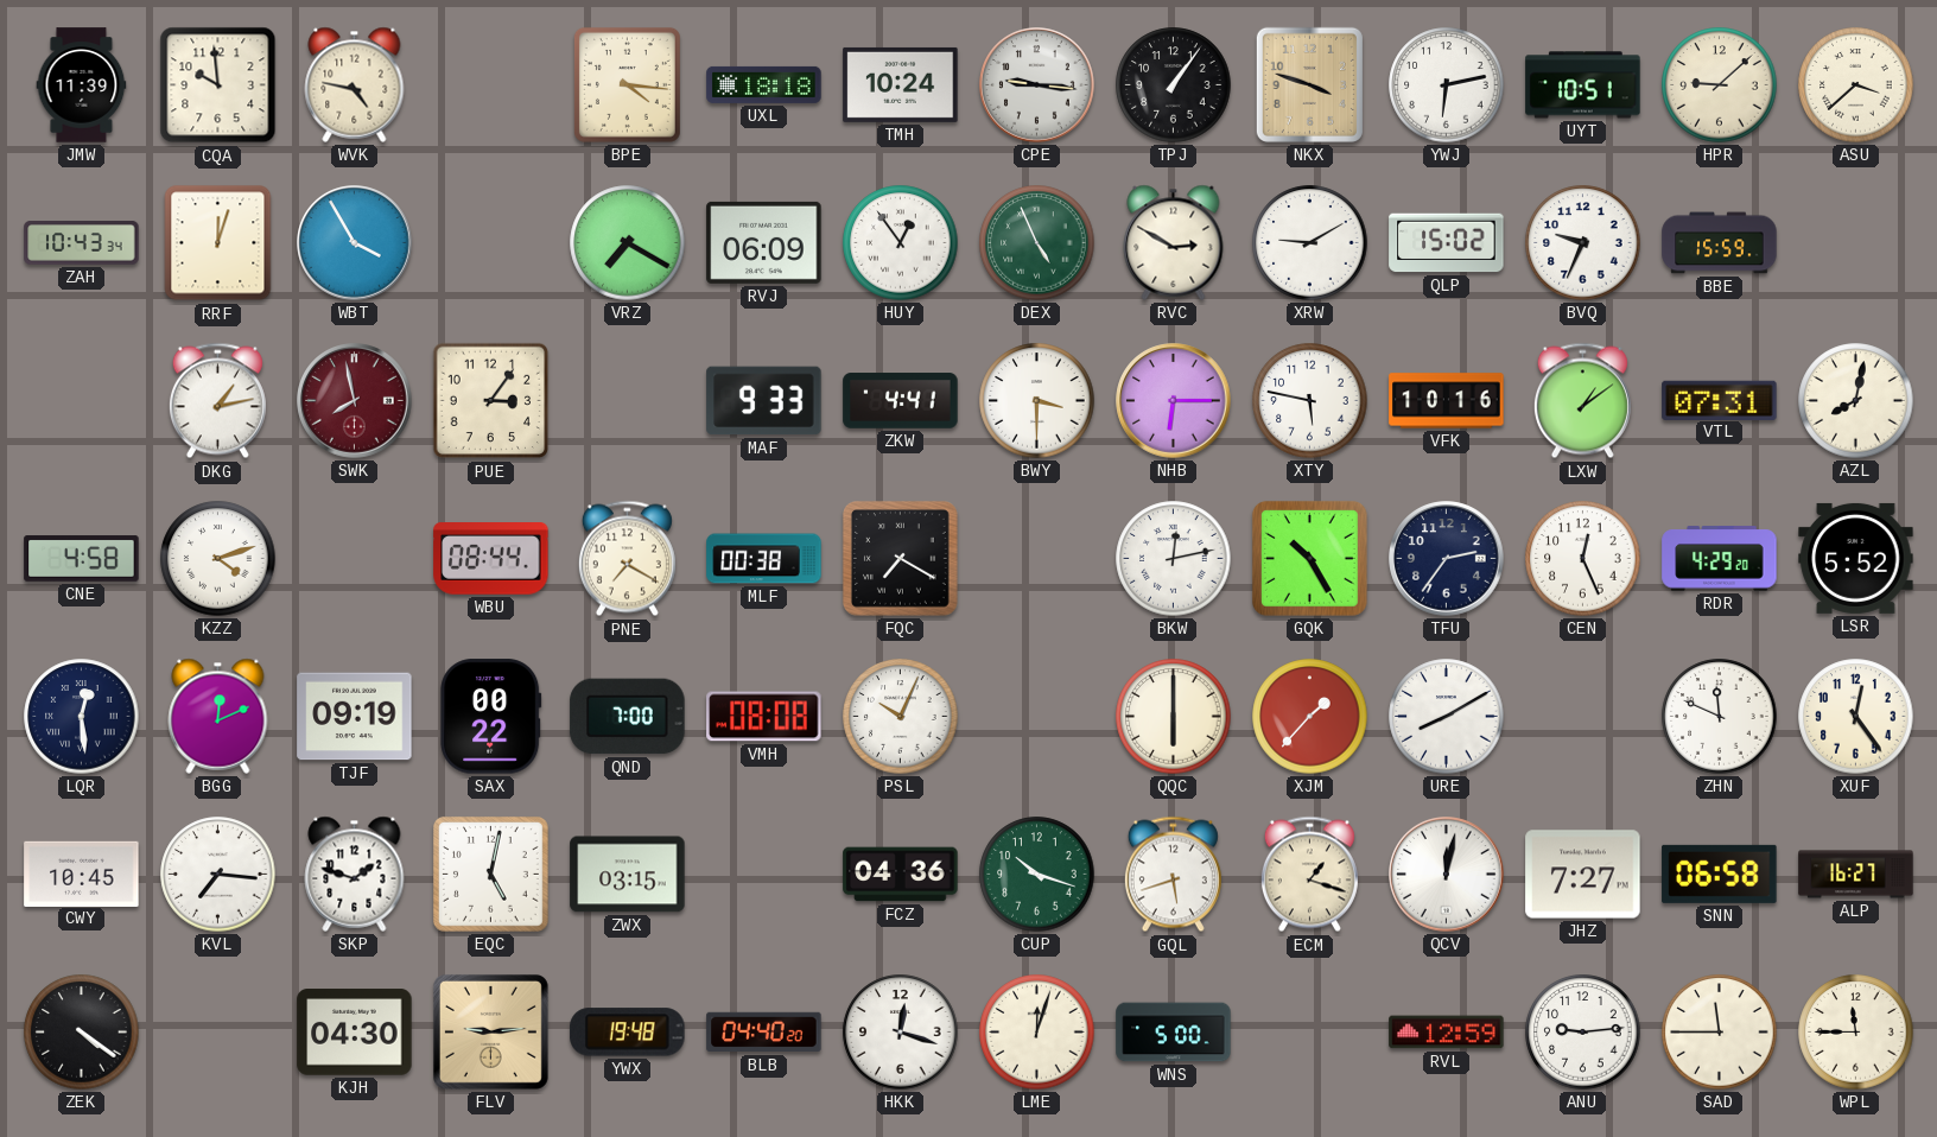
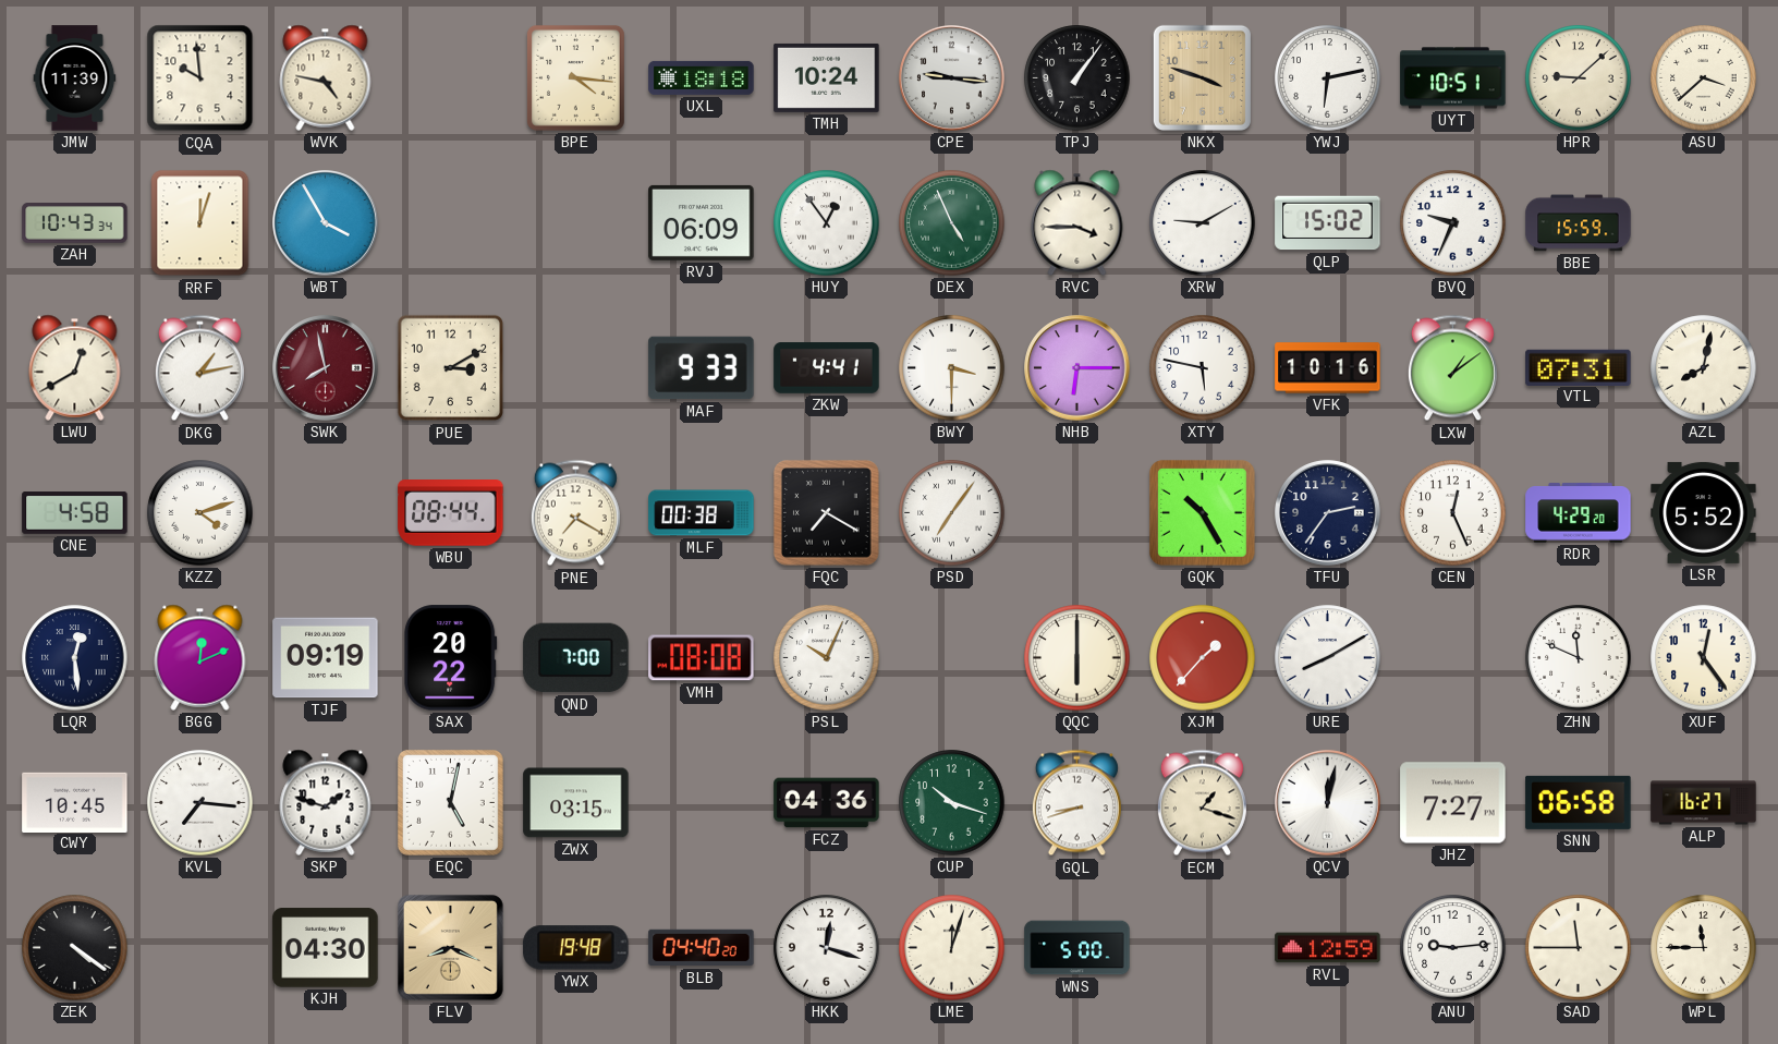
VRZ: 7:20 -> none (628, 243)
RVC: 2:50 -> 3:45 (1077, 222)
LWU: none -> 12:40 (75, 367)
PUE: 3:06 -> 3:10 (451, 368)
PSD: none -> 7:06 (952, 513)
BKW: 12:13 -> none (1174, 559)
SAX: 00:22 -> 20:22 (451, 658)
GQL: 5:42 -> 8:42 (1076, 803)
FLV: 9:14 -> 8:19 (450, 947)
